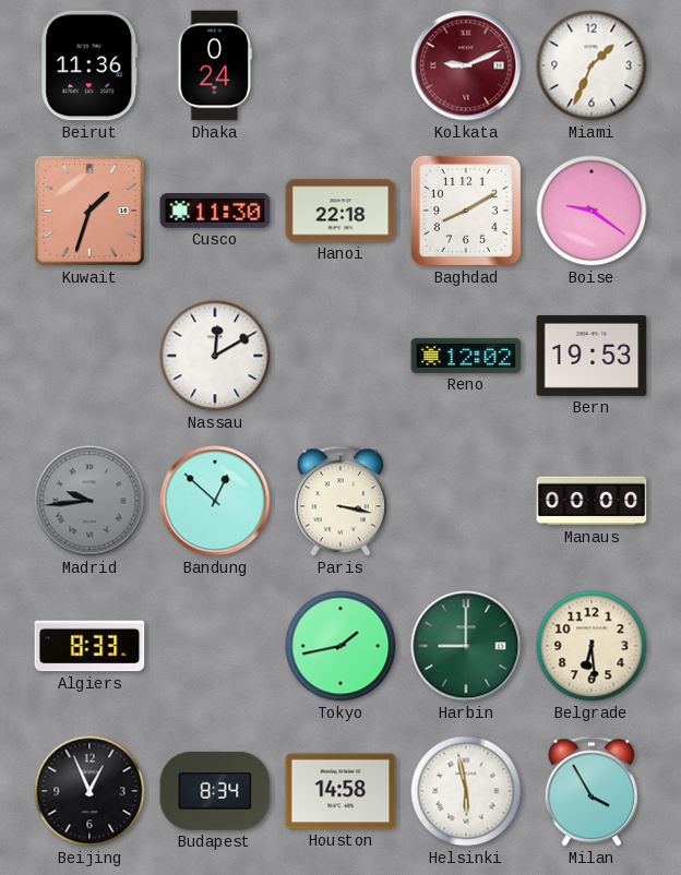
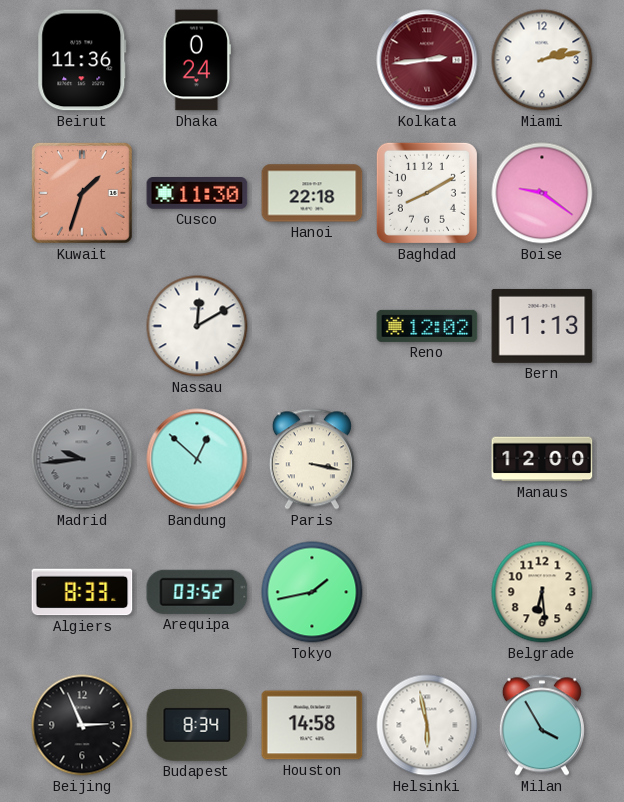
Kolkata: 9:11 -> 2:44 (427, 60)
Miami: 1:34 -> 2:13 (542, 60)
Bern: 19:53 -> 11:13 (542, 326)
Manaus: 00:00 -> 12:00 (542, 459)
Arequipa: none -> 03:52 (197, 592)
Harbin: 9:00 -> none (466, 646)
Beijing: 12:56 -> 2:56 (82, 725)
